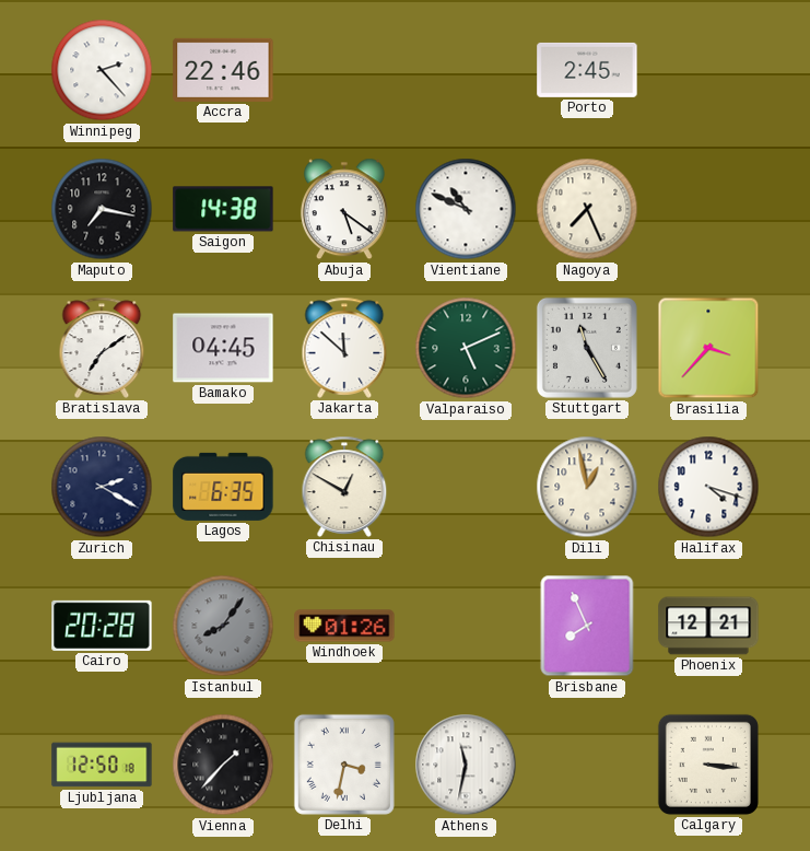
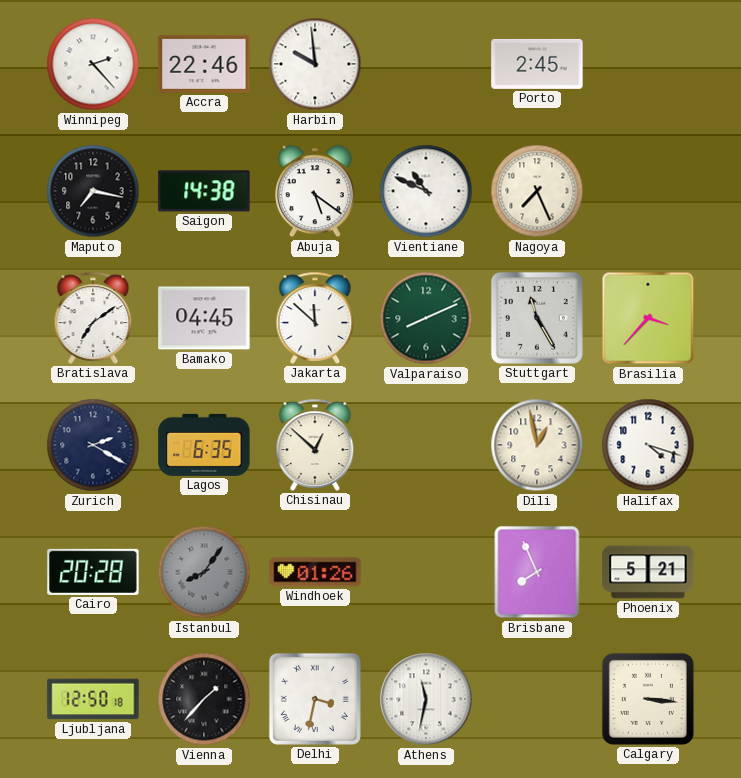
Harbin: none -> 9:59 (315, 64)
Valparaiso: 5:11 -> 8:11 (426, 318)
Chisinau: 12:50 -> 12:52 (315, 445)
Phoenix: 12:21 -> 5:21 (648, 572)
